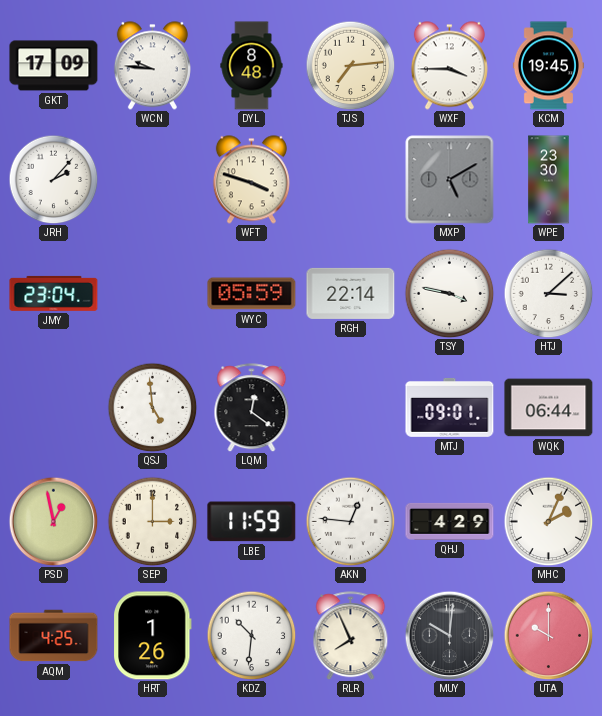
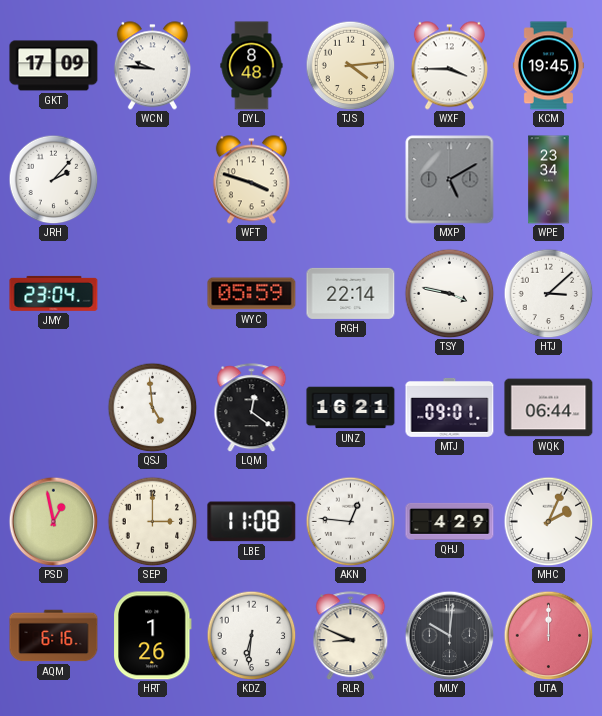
TJS: 7:14 -> 4:14 (350, 65)
WPE: 23:30 -> 23:34 (549, 180)
UNZ: none -> 16:21 (351, 408)
LBE: 11:59 -> 11:08 (252, 522)
AQM: 4:25 -> 6:16 (54, 636)
KDZ: 10:31 -> 6:31 (251, 635)
RLR: 7:56 -> 8:49 (351, 636)
UTA: 10:00 -> 12:00 (548, 635)
